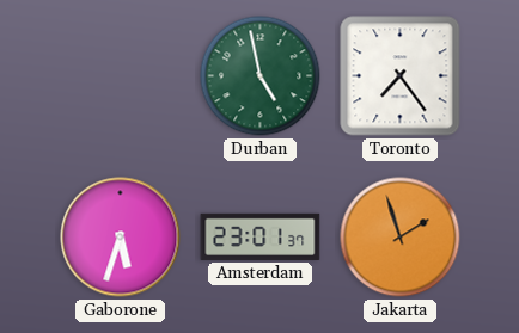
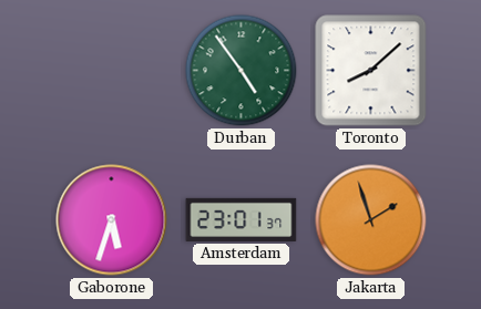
Durban: 4:58 -> 4:54 (242, 71)
Toronto: 7:24 -> 8:08 (371, 71)
